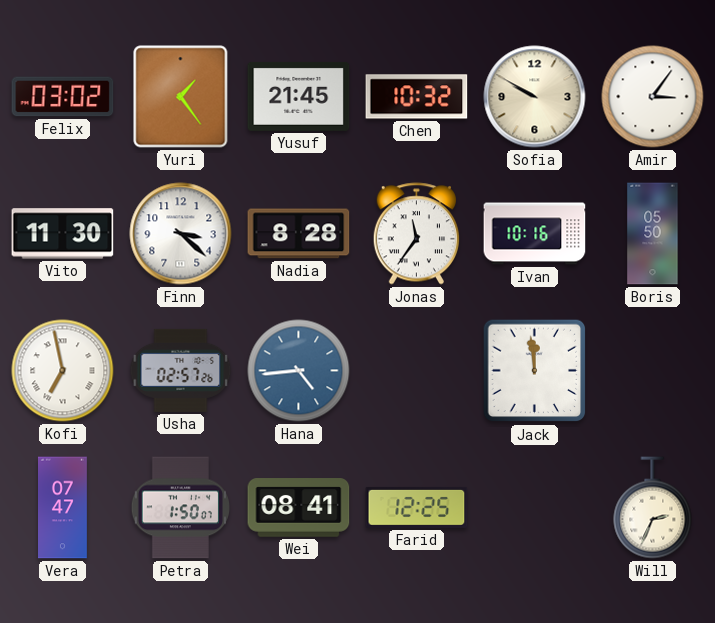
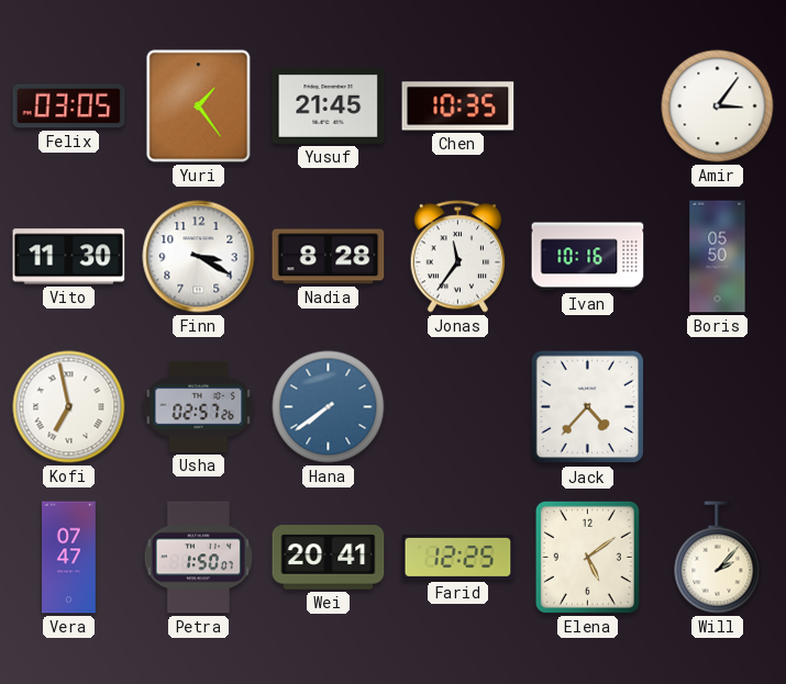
Felix: 03:02 -> 03:05 (69, 106)
Chen: 10:32 -> 10:35 (458, 106)
Sofia: 9:50 -> none (535, 97)
Finn: 3:22 -> 3:20 (199, 257)
Hana: 4:44 -> 7:39 (329, 407)
Jack: 11:59 -> 4:37 (588, 407)
Wei: 08:41 -> 20:41 (329, 558)
Elena: none -> 5:09 (587, 557)
Will: 2:34 -> 2:07 (718, 558)
